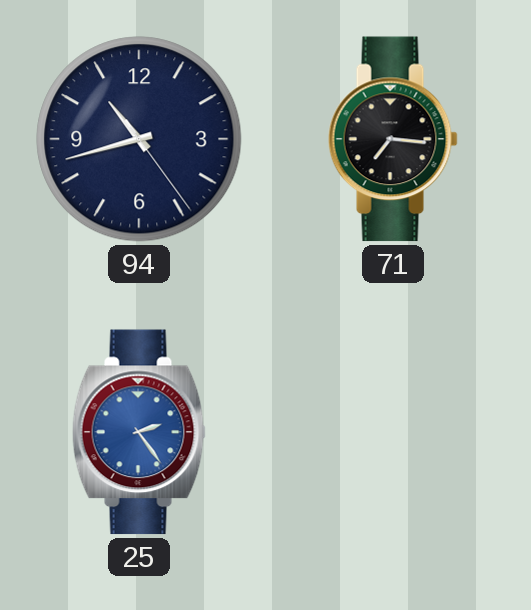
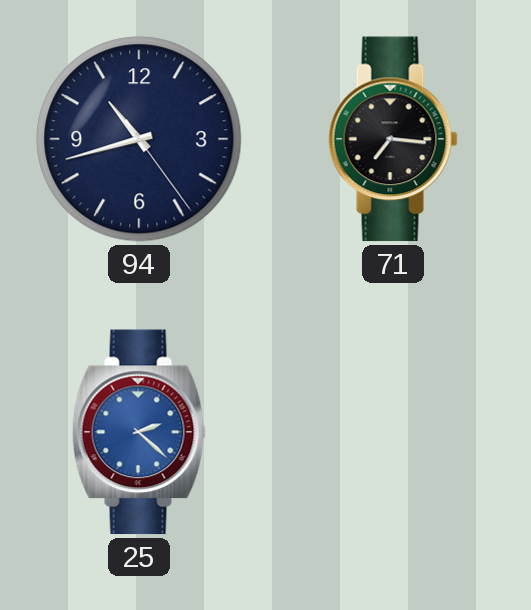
25: 2:24 -> 2:22 (139, 432)
